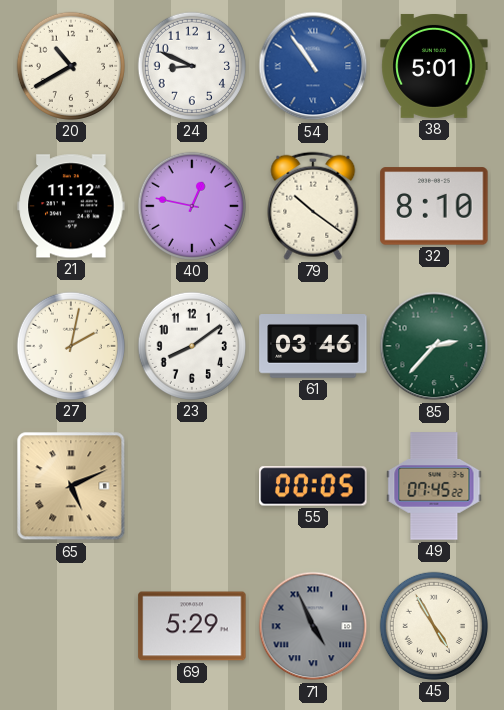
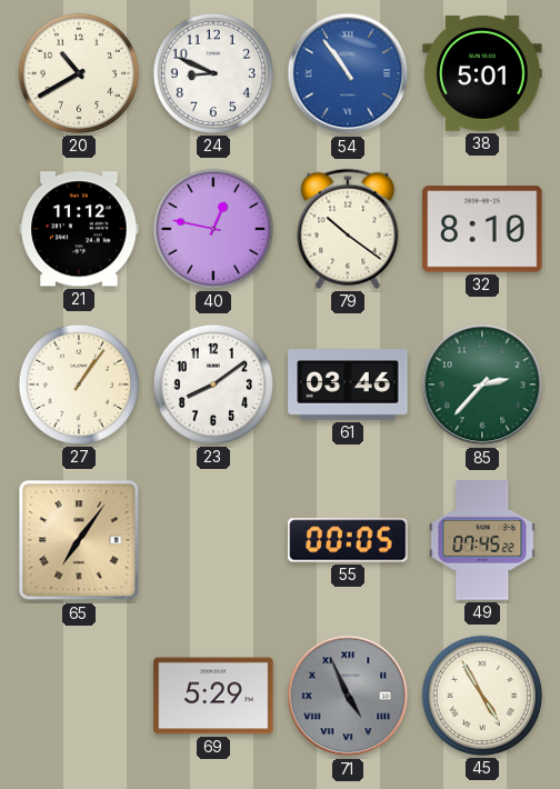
27: 2:02 -> 1:06 (79, 384)
65: 5:11 -> 7:06 (79, 540)
